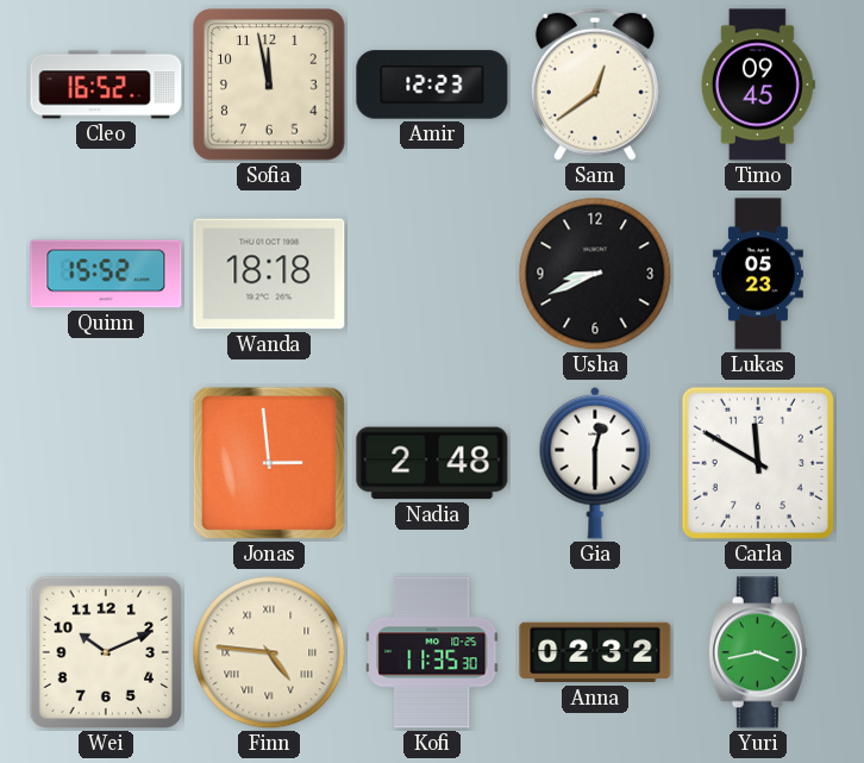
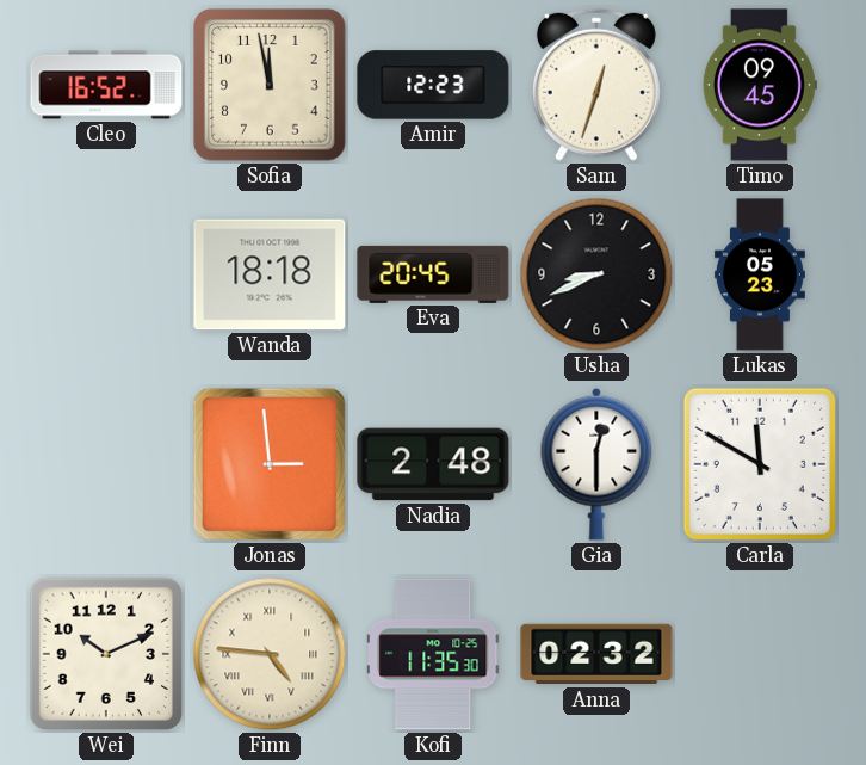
Sam: 12:39 -> 12:33 (596, 85)
Quinn: 15:52 -> none (106, 274)
Eva: none -> 20:45 (433, 274)
Yuri: 3:43 -> none (758, 652)
